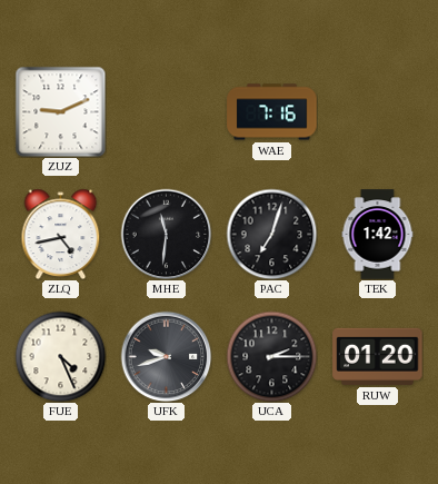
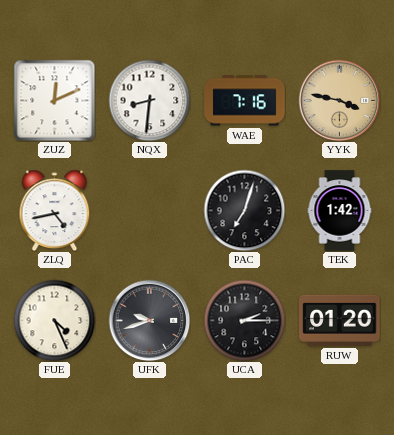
ZUZ: 9:11 -> 12:11 (54, 100)
NQX: none -> 8:31 (149, 100)
YYK: none -> 3:47 (339, 100)
MHE: 11:31 -> none (166, 234)
